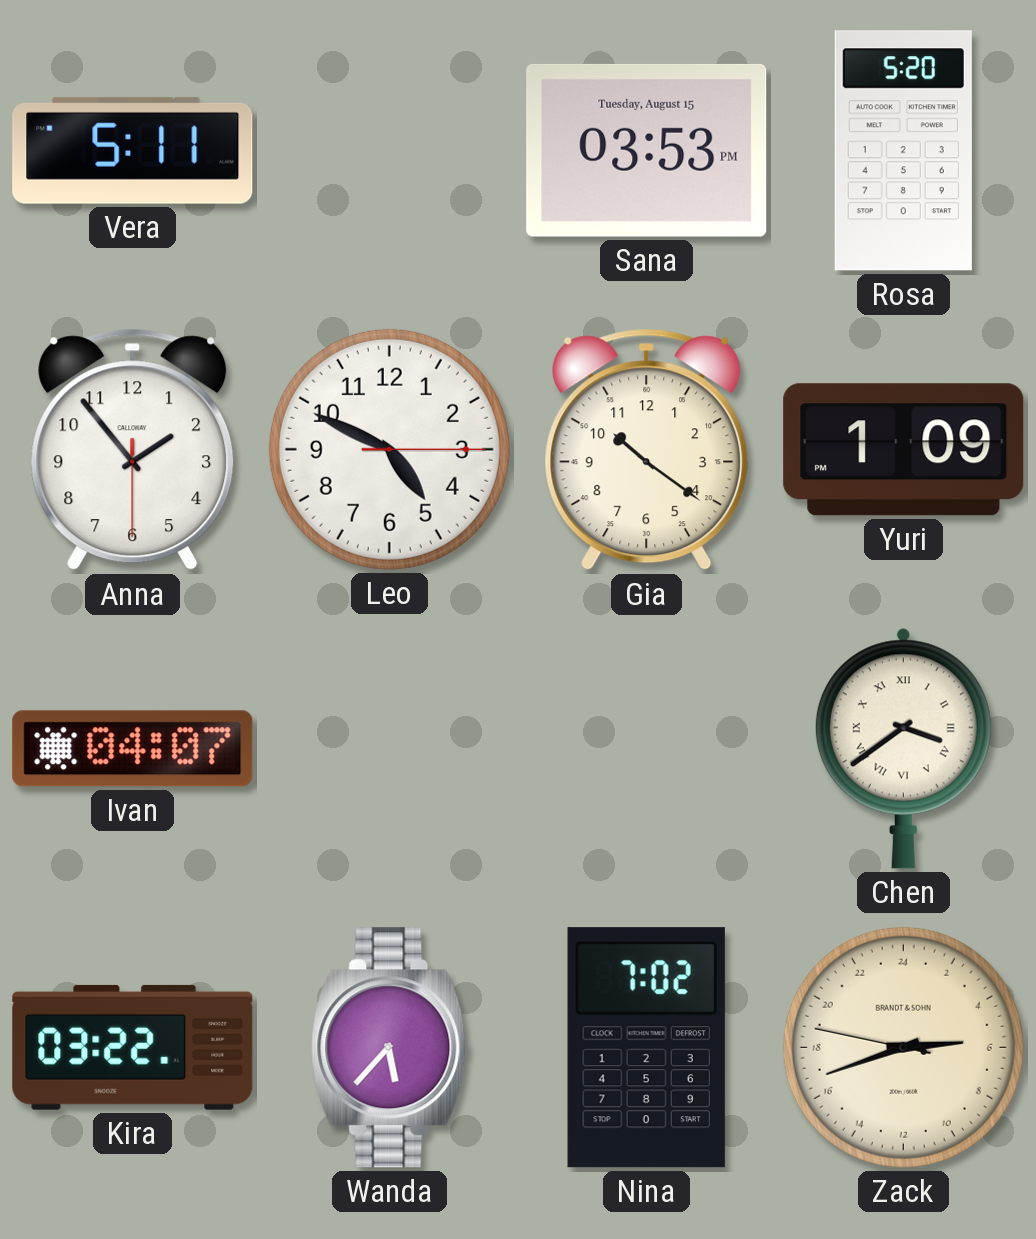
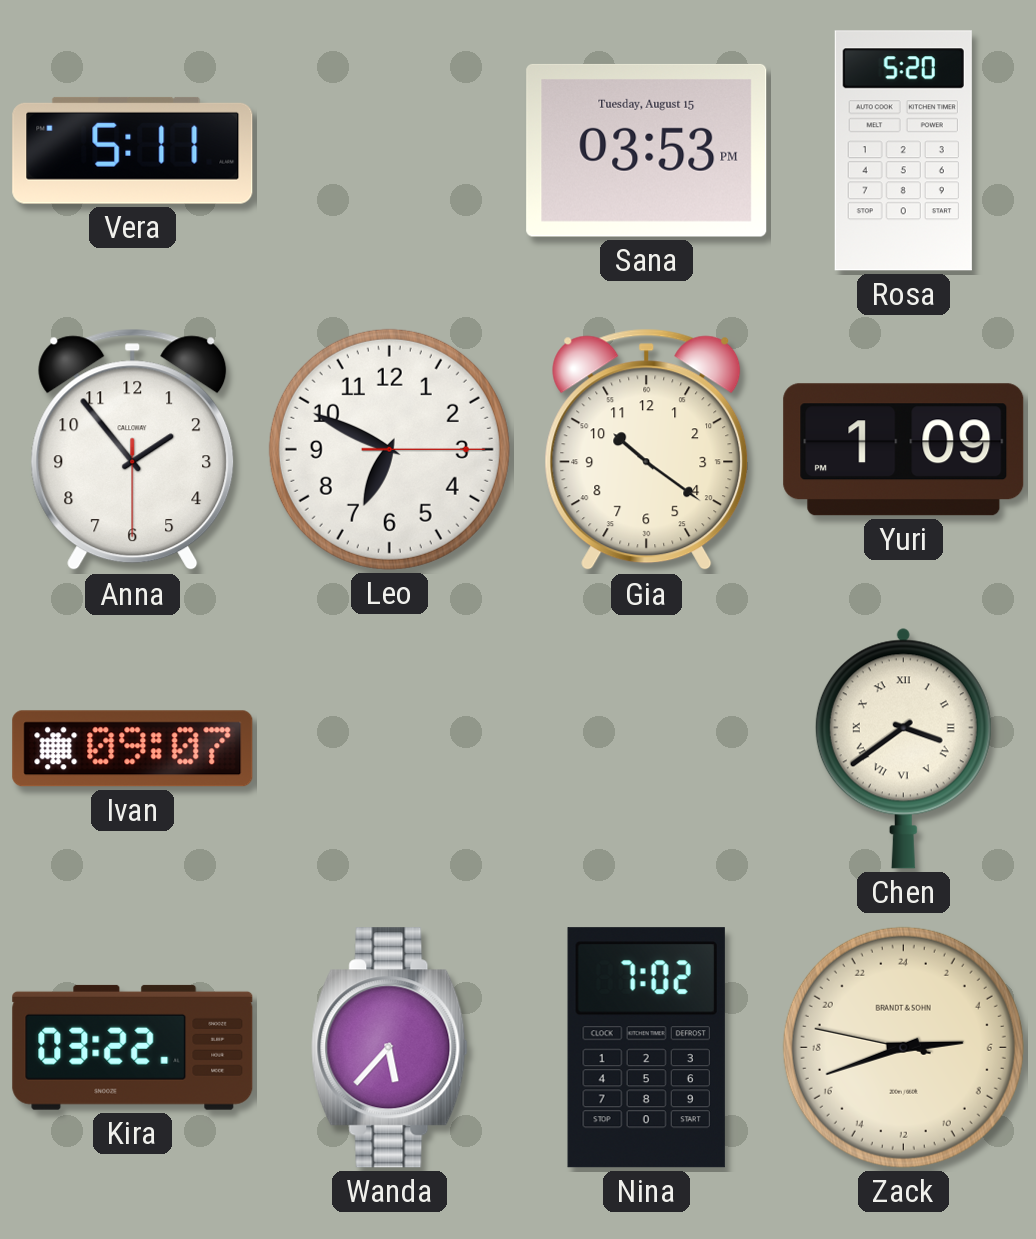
Leo: 4:49 -> 6:49 (389, 449)
Ivan: 04:07 -> 09:07 (133, 749)
